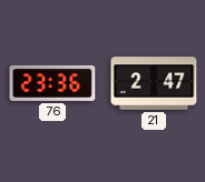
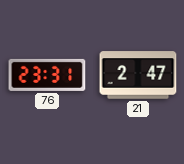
76: 23:36 -> 23:31 (47, 75)
